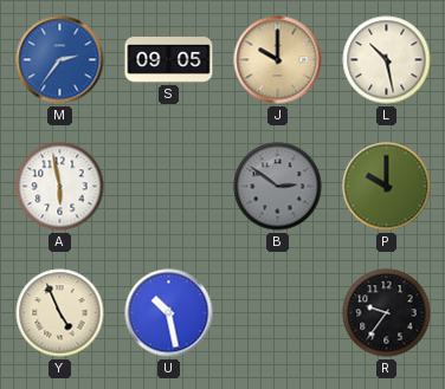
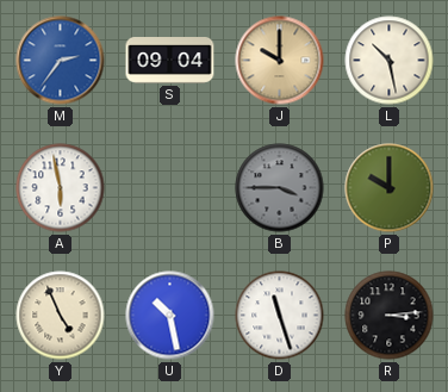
S: 09:05 -> 09:04 (170, 61)
B: 2:51 -> 3:45 (280, 188)
D: none -> 11:27 (280, 316)
R: 9:36 -> 3:14 (390, 316)
